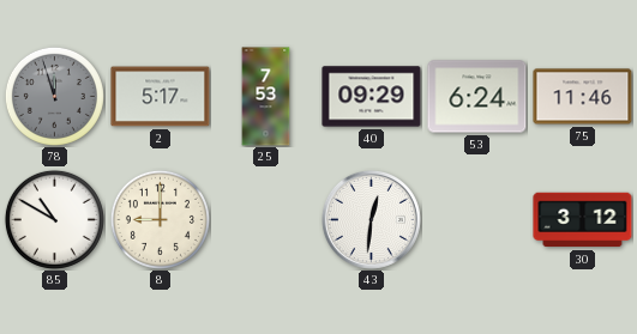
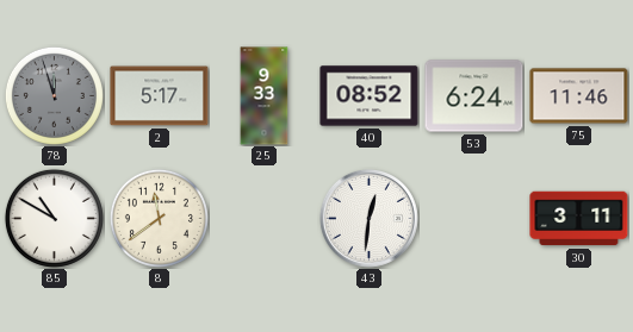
25: 7:53 -> 9:33 (265, 96)
40: 09:29 -> 08:52 (370, 96)
8: 9:00 -> 11:39 (159, 218)
30: 3:12 -> 3:11 (579, 219)
